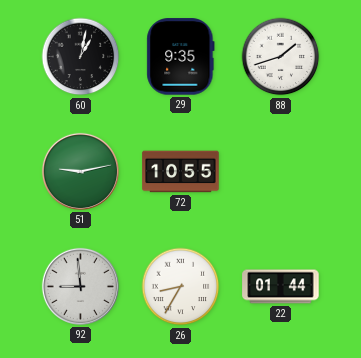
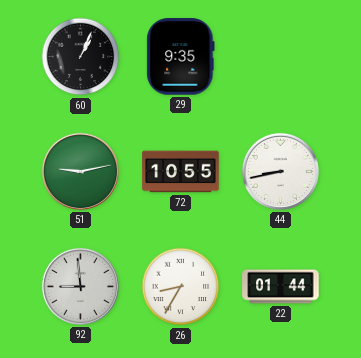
60: 1:02 -> 1:04 (81, 57)
88: 1:42 -> none (281, 57)
44: none -> 8:43 (280, 171)
